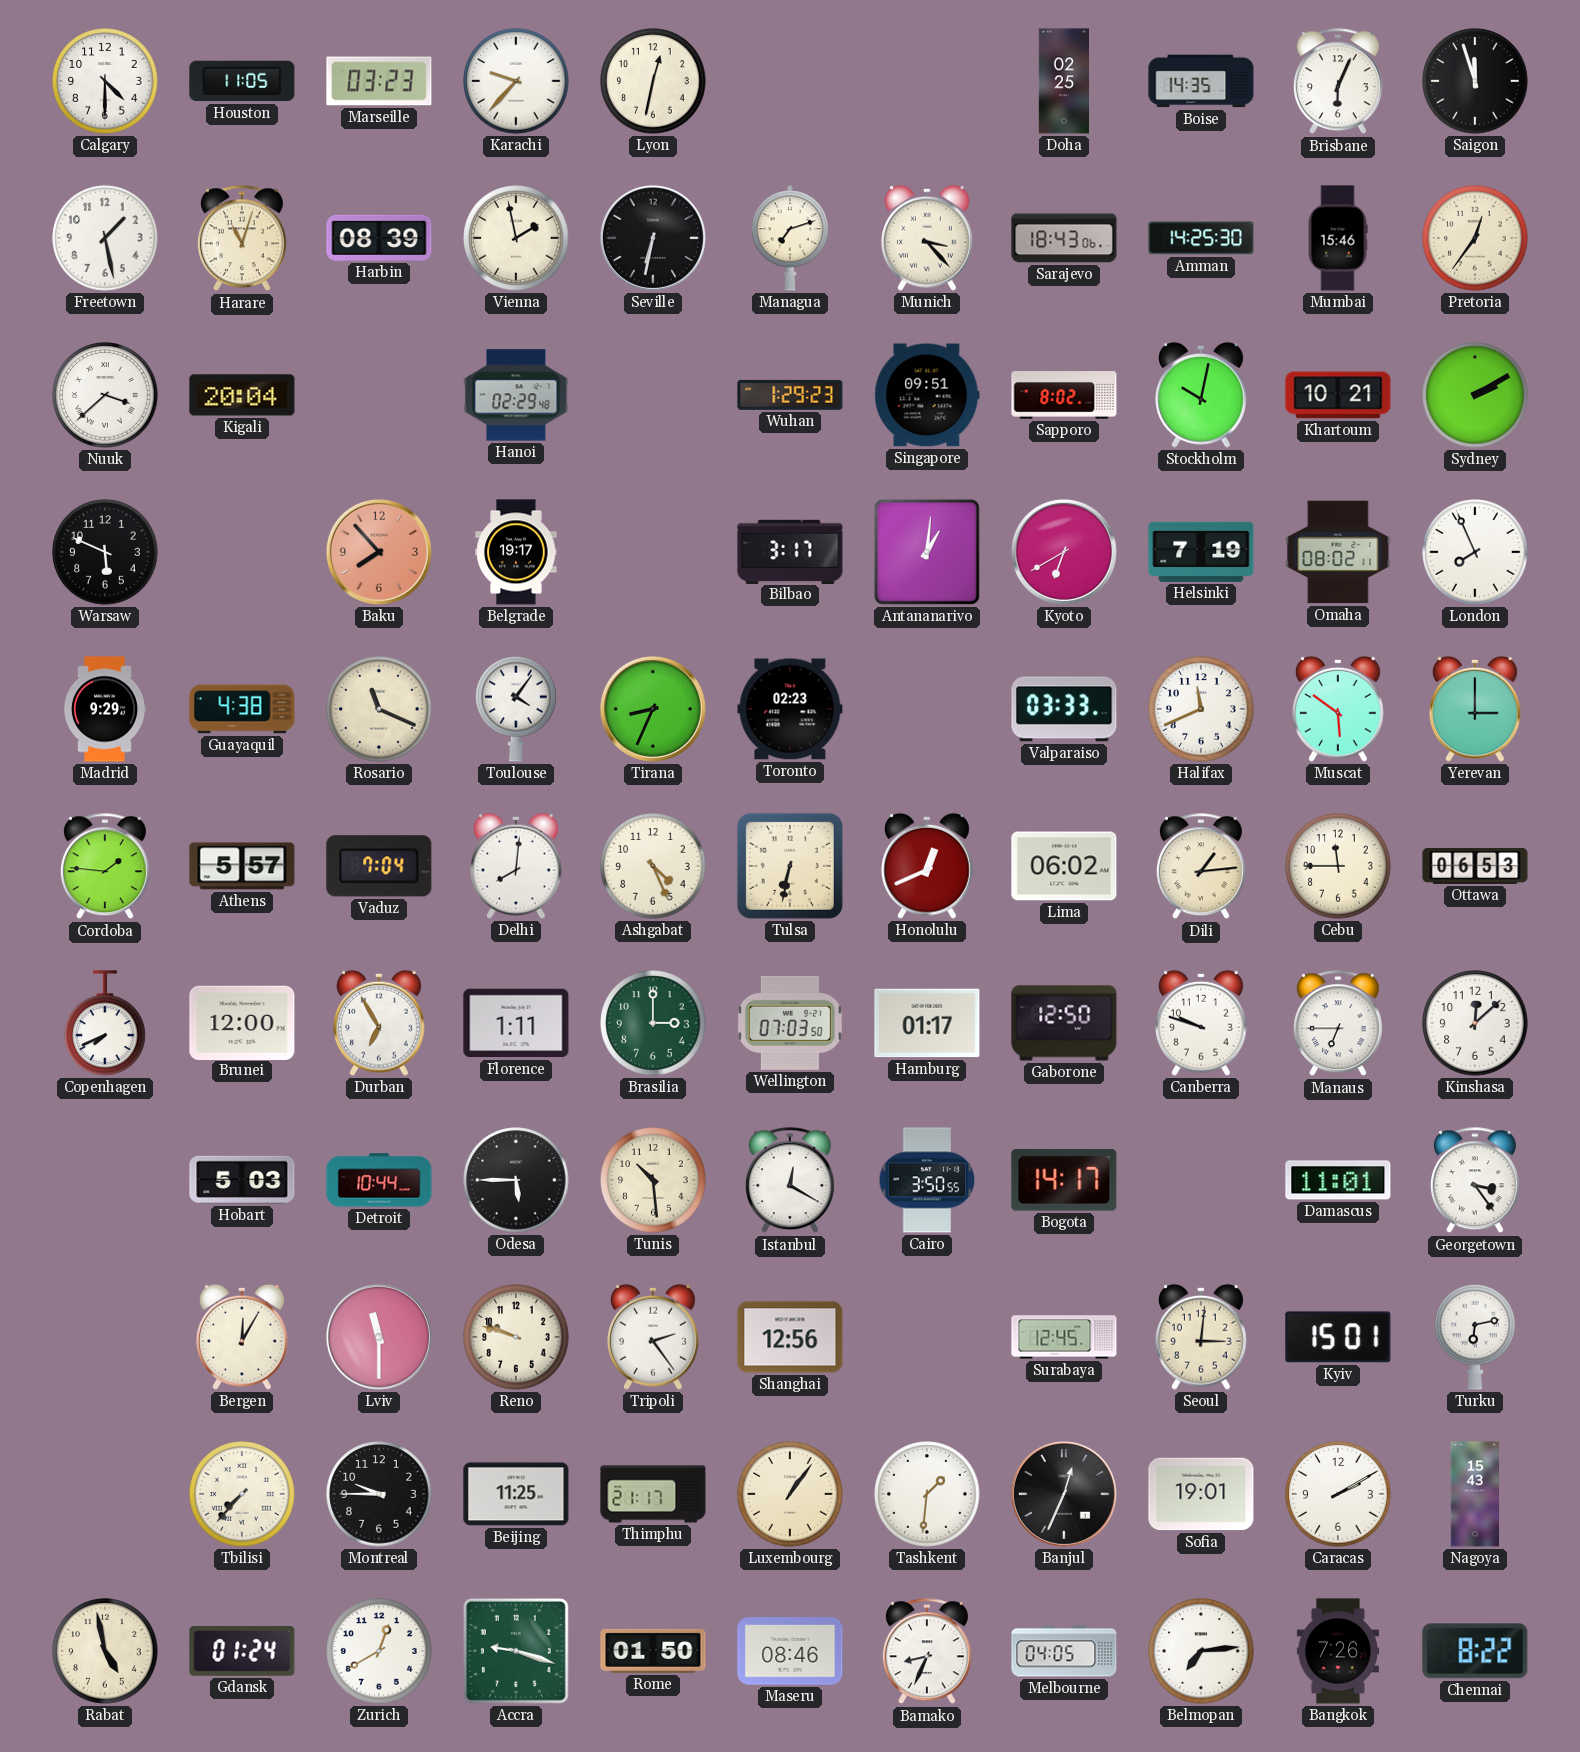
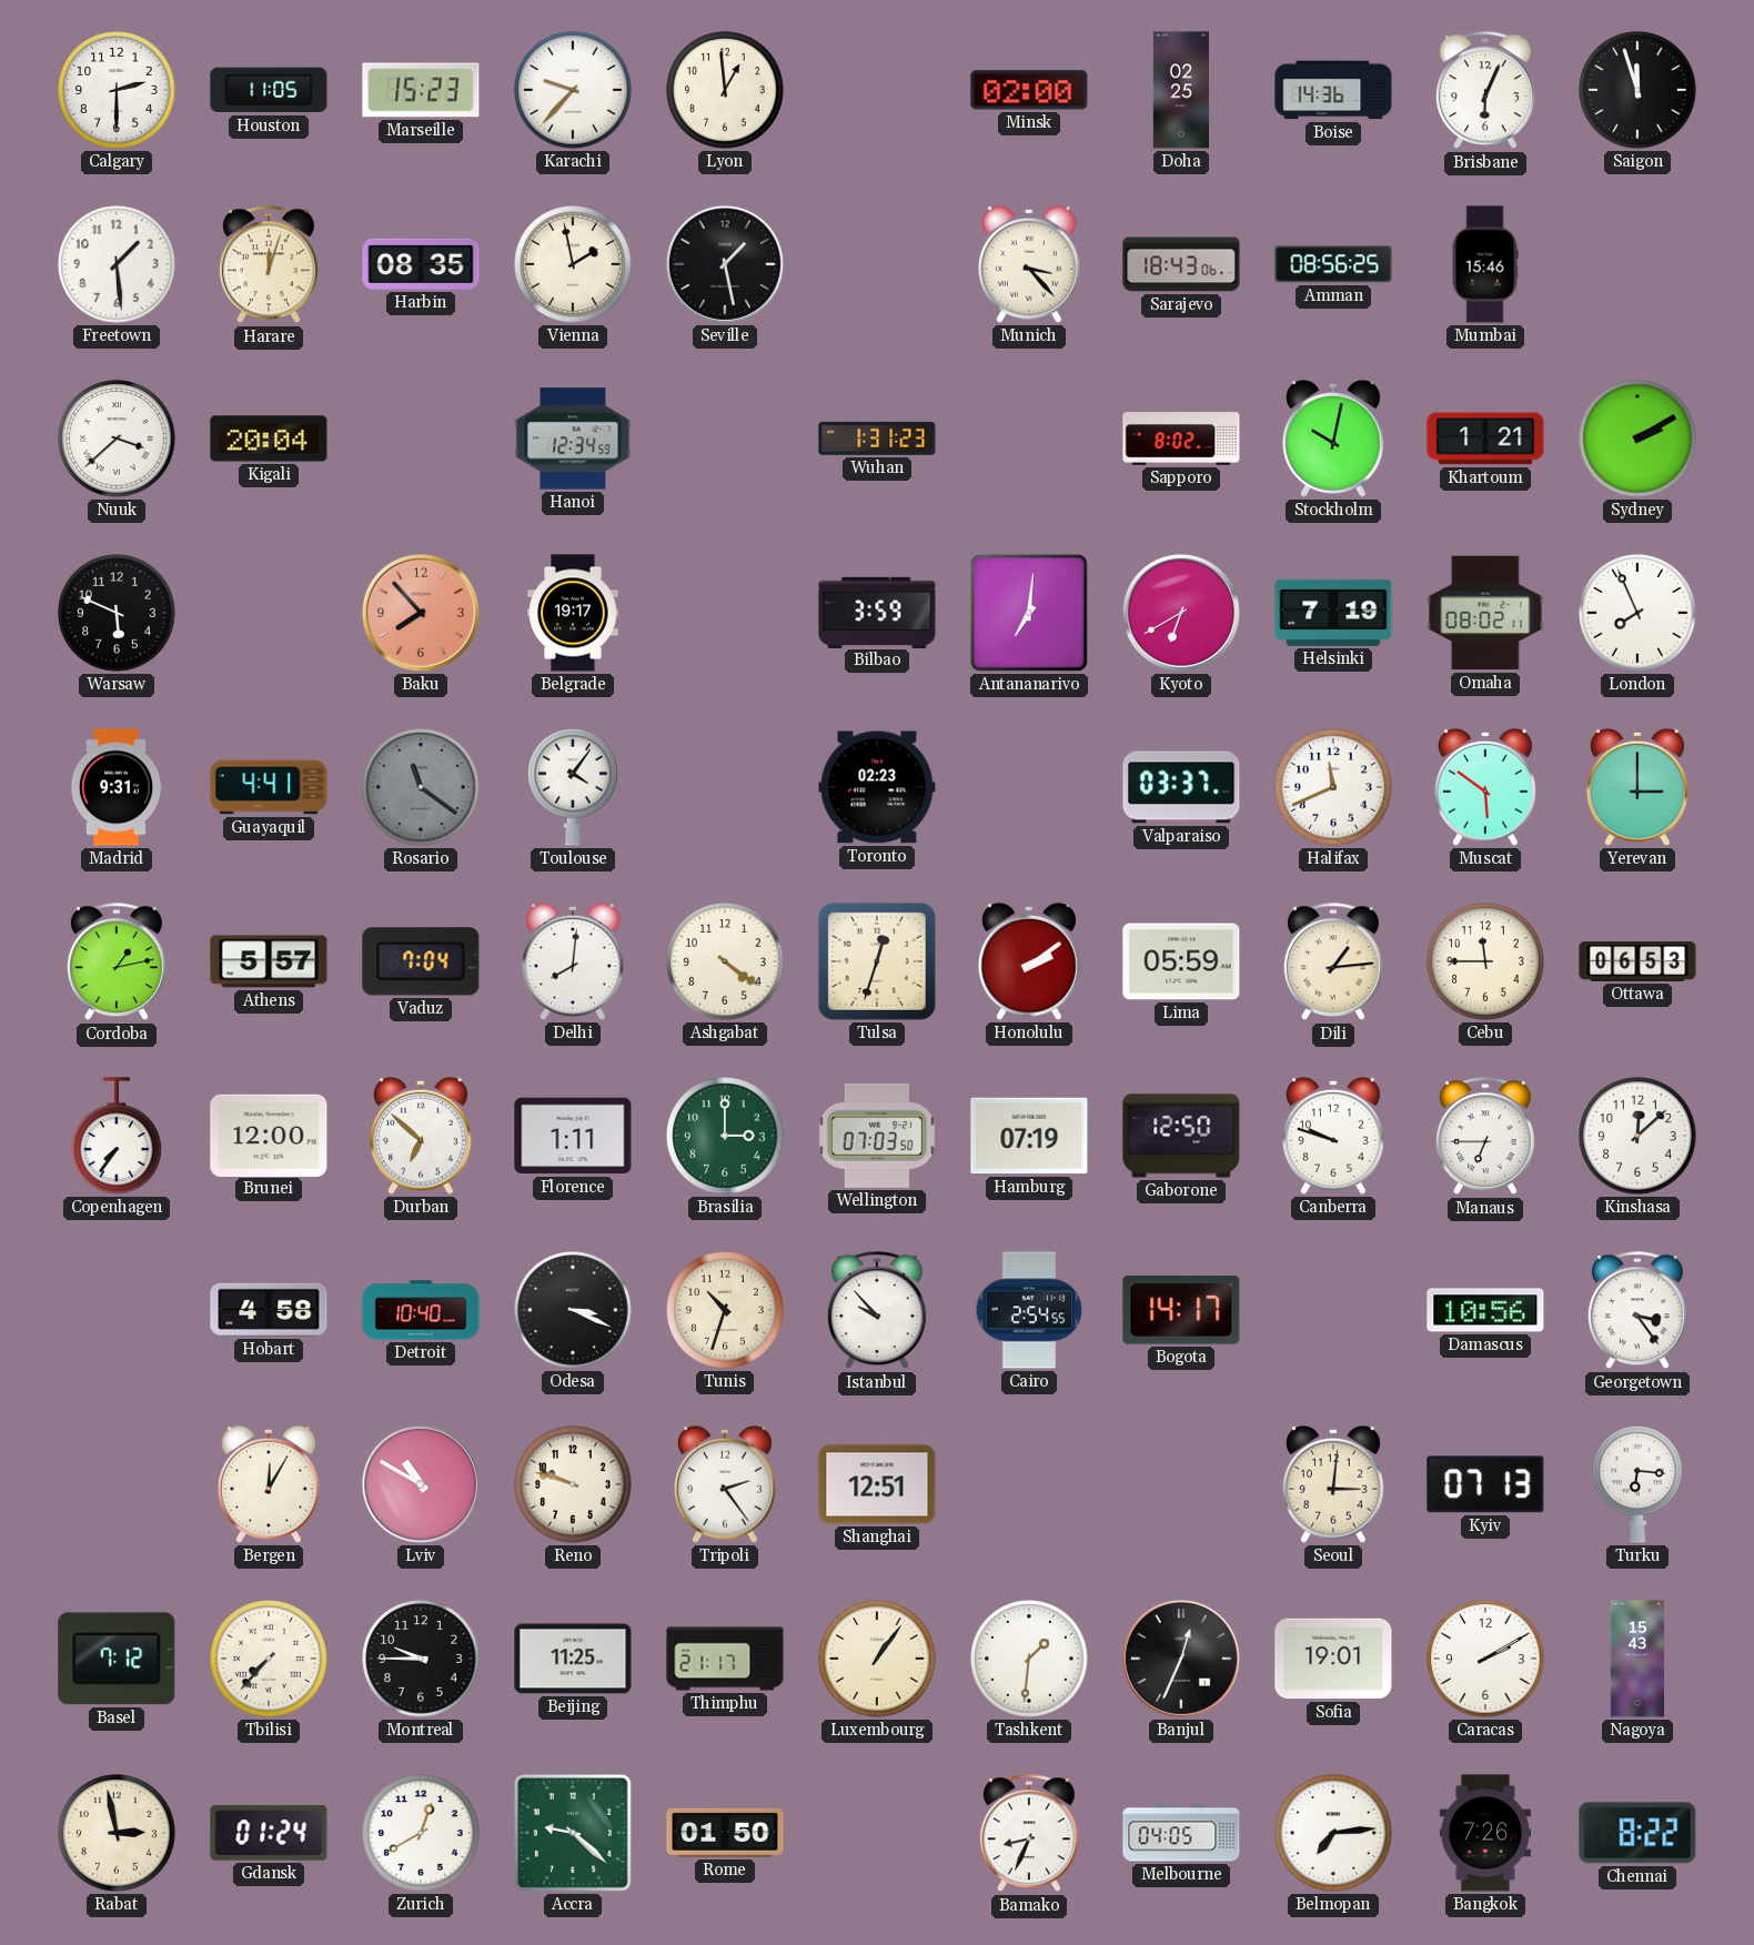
Calgary: 4:30 -> 2:30 (117, 90)
Marseille: 03:23 -> 15:23 (421, 90)
Lyon: 12:32 -> 12:59 (725, 90)
Minsk: none -> 02:00 (1029, 90)
Boise: 14:35 -> 14:36 (1333, 90)
Freetown: 1:28 -> 1:29 (117, 264)
Harare: 11:03 -> 12:03 (269, 265)
Harbin: 08:39 -> 08:35 (421, 264)
Seville: 6:32 -> 1:28 (725, 264)
Managua: 7:12 -> none (789, 238)
Amman: 14:25 -> 08:56 (1333, 264)
Pretoria: 12:36 -> none (1475, 238)
Hanoi: 02:29 -> 12:34 (573, 439)
Wuhan: 1:29 -> 1:31 (877, 439)
Singapore: 09:51 -> none (927, 395)
Khartoum: 10:21 -> 1:21 (1485, 439)
Bilbao: 3:17 -> 3:59 (877, 612)
Antananarivo: 1:01 -> 7:01 (1029, 613)
Madrid: 9:29 -> 9:31 (115, 787)
Guayaquil: 4:38 -> 4:41 (269, 787)
Rosario: 11:19 -> 11:21 (421, 787)
Rosario dial: cream -> grey (421, 787)
Tirana: 8:34 -> none (653, 709)
Valparaiso: 03:33 -> 03:37 (1181, 787)
Cordoba: 1:46 -> 1:13 (117, 963)
Ashgabat: 4:26 -> 4:21 (725, 961)
Tulsa: 6:32 -> 12:33 (877, 961)
Honolulu: 12:41 -> 2:09 (1030, 961)
Lima: 06:02 -> 05:59 (1181, 961)
Copenhagen: 7:41 -> 7:36 (117, 1136)
Durban: 6:55 -> 6:52 (422, 1136)
Hamburg: 01:17 -> 07:19 (1029, 1136)
Hobart: 5:03 -> 4:58 (269, 1310)
Detroit: 10:44 -> 10:40 (421, 1310)
Odesa: 5:45 -> 3:19 (573, 1310)
Tunis: 10:29 -> 10:33 (725, 1310)
Istanbul: 12:20 -> 9:53 (877, 1311)
Cairo: 3:50 -> 2:54 (1029, 1310)
Damascus: 11:01 -> 10:56 (1485, 1310)
Lviv: 11:30 -> 10:50 (421, 1484)
Shanghai: 12:56 -> 12:51 (877, 1484)
Surabaya: 12:45 -> none (1064, 1337)
Kyiv: 15:01 -> 07:13 (1485, 1484)
Turku: 6:13 -> 6:16 (1637, 1484)
Basel: none -> 7:12 (117, 1659)
Rabat: 4:58 -> 2:58 (117, 1833)
Accra: 9:18 -> 9:22 (573, 1833)
Maseru: 08:46 -> none (790, 1651)
